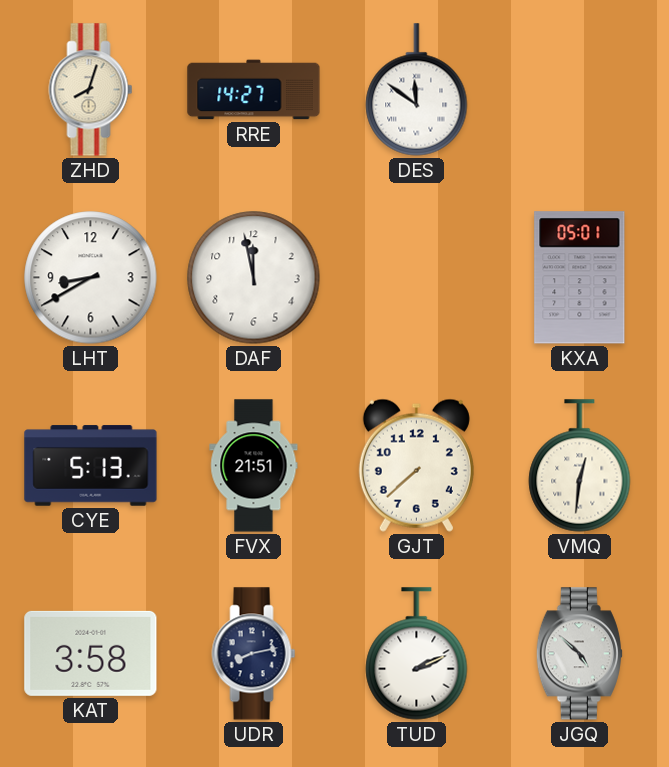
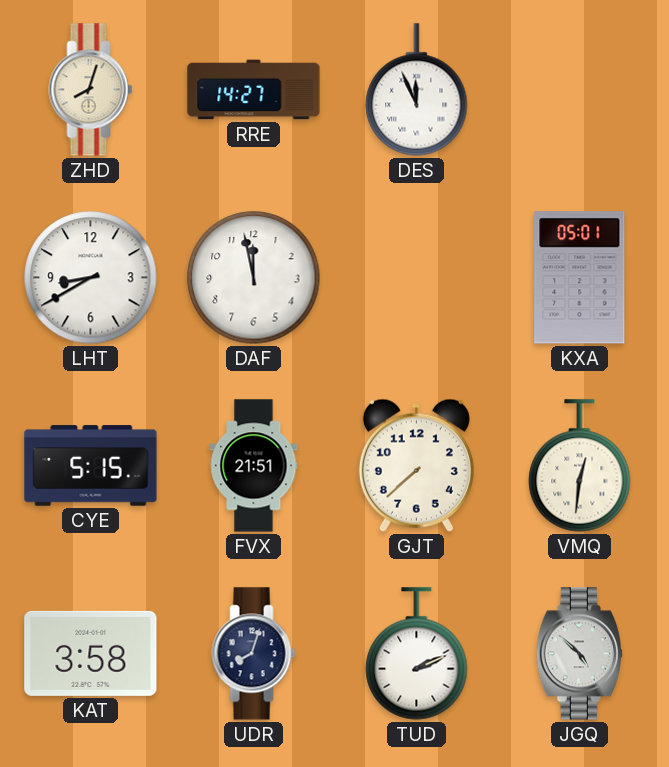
DES: 11:51 -> 11:56 (417, 90)
CYE: 5:13 -> 5:15 (91, 466)
UDR: 8:13 -> 8:03 (254, 654)
